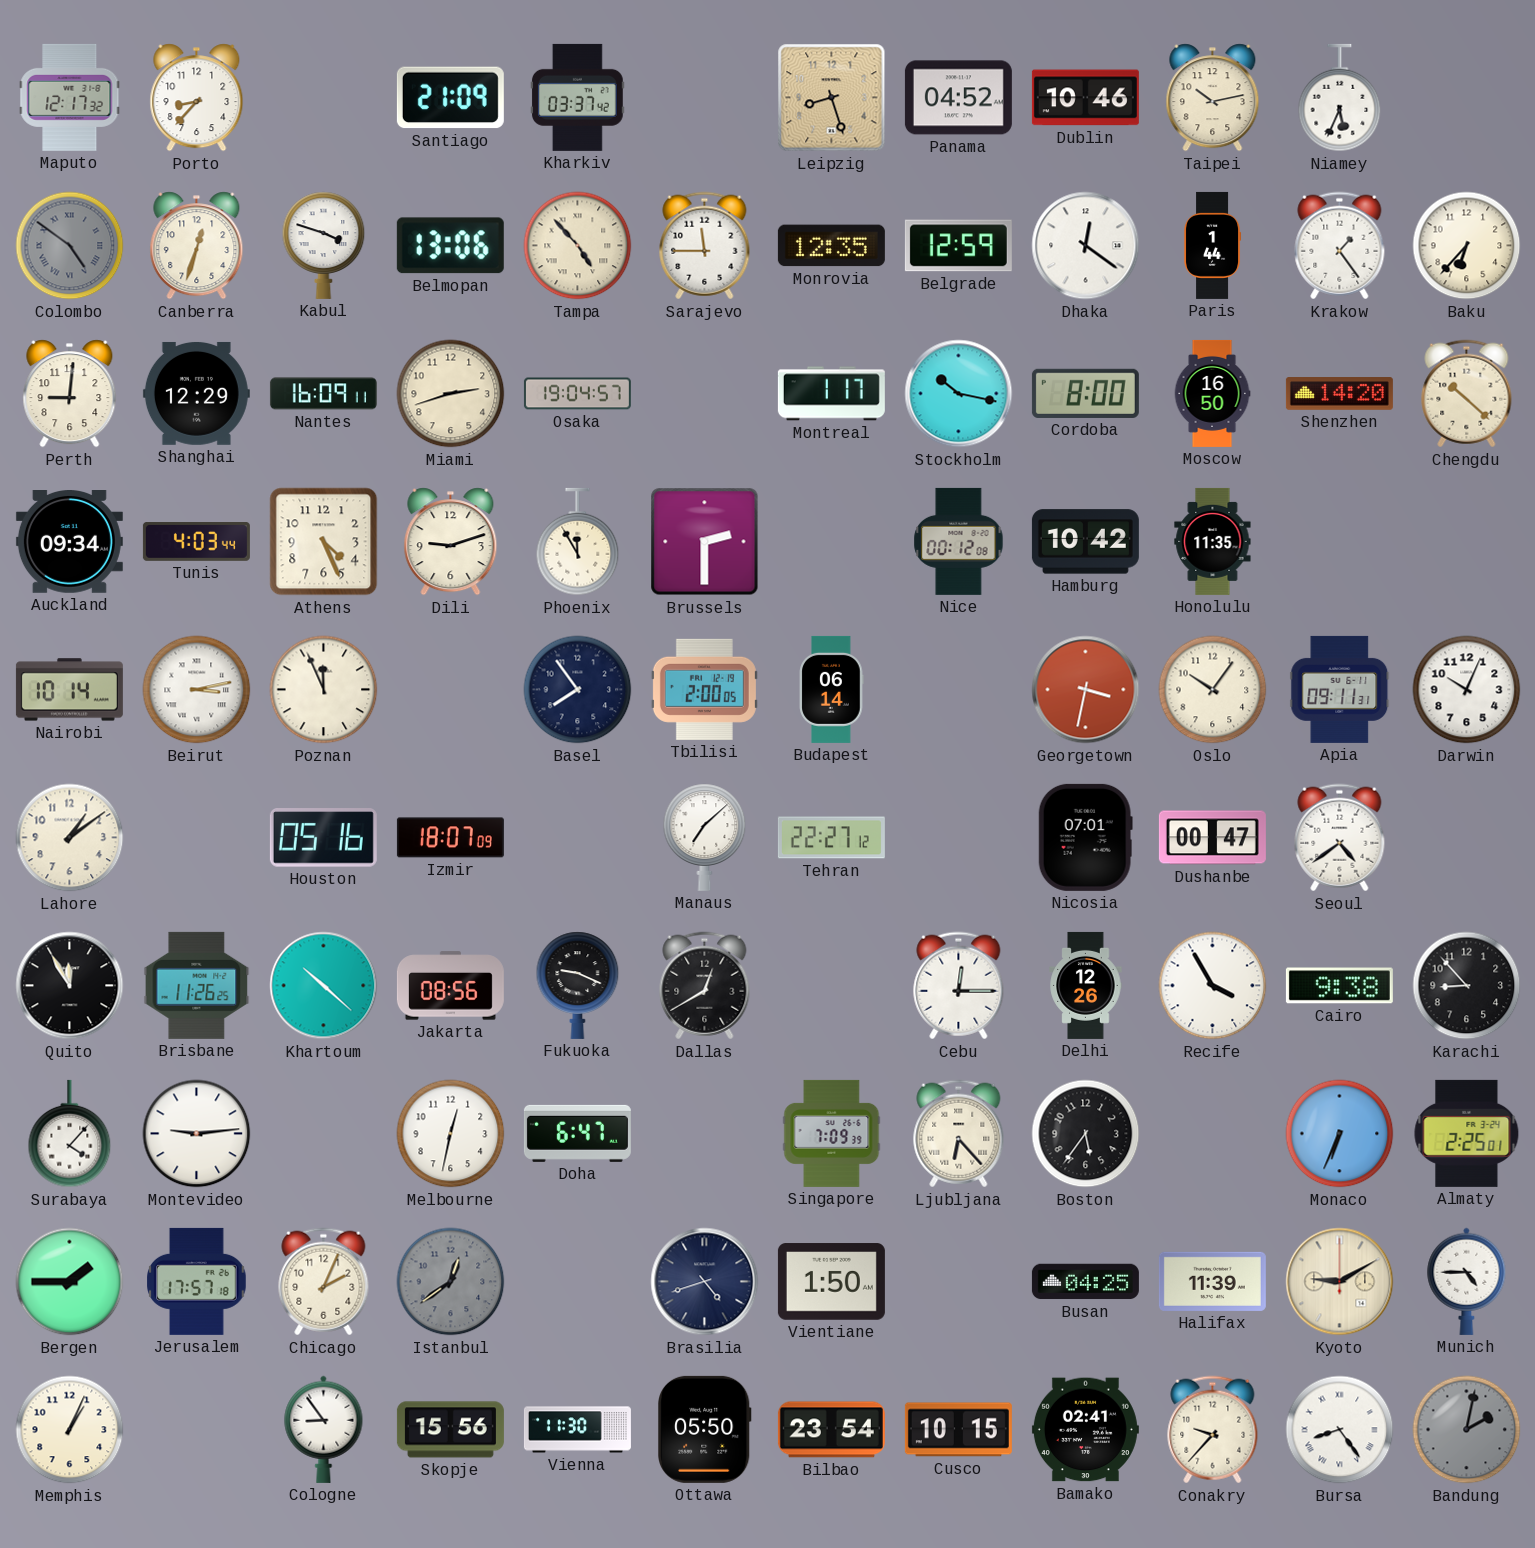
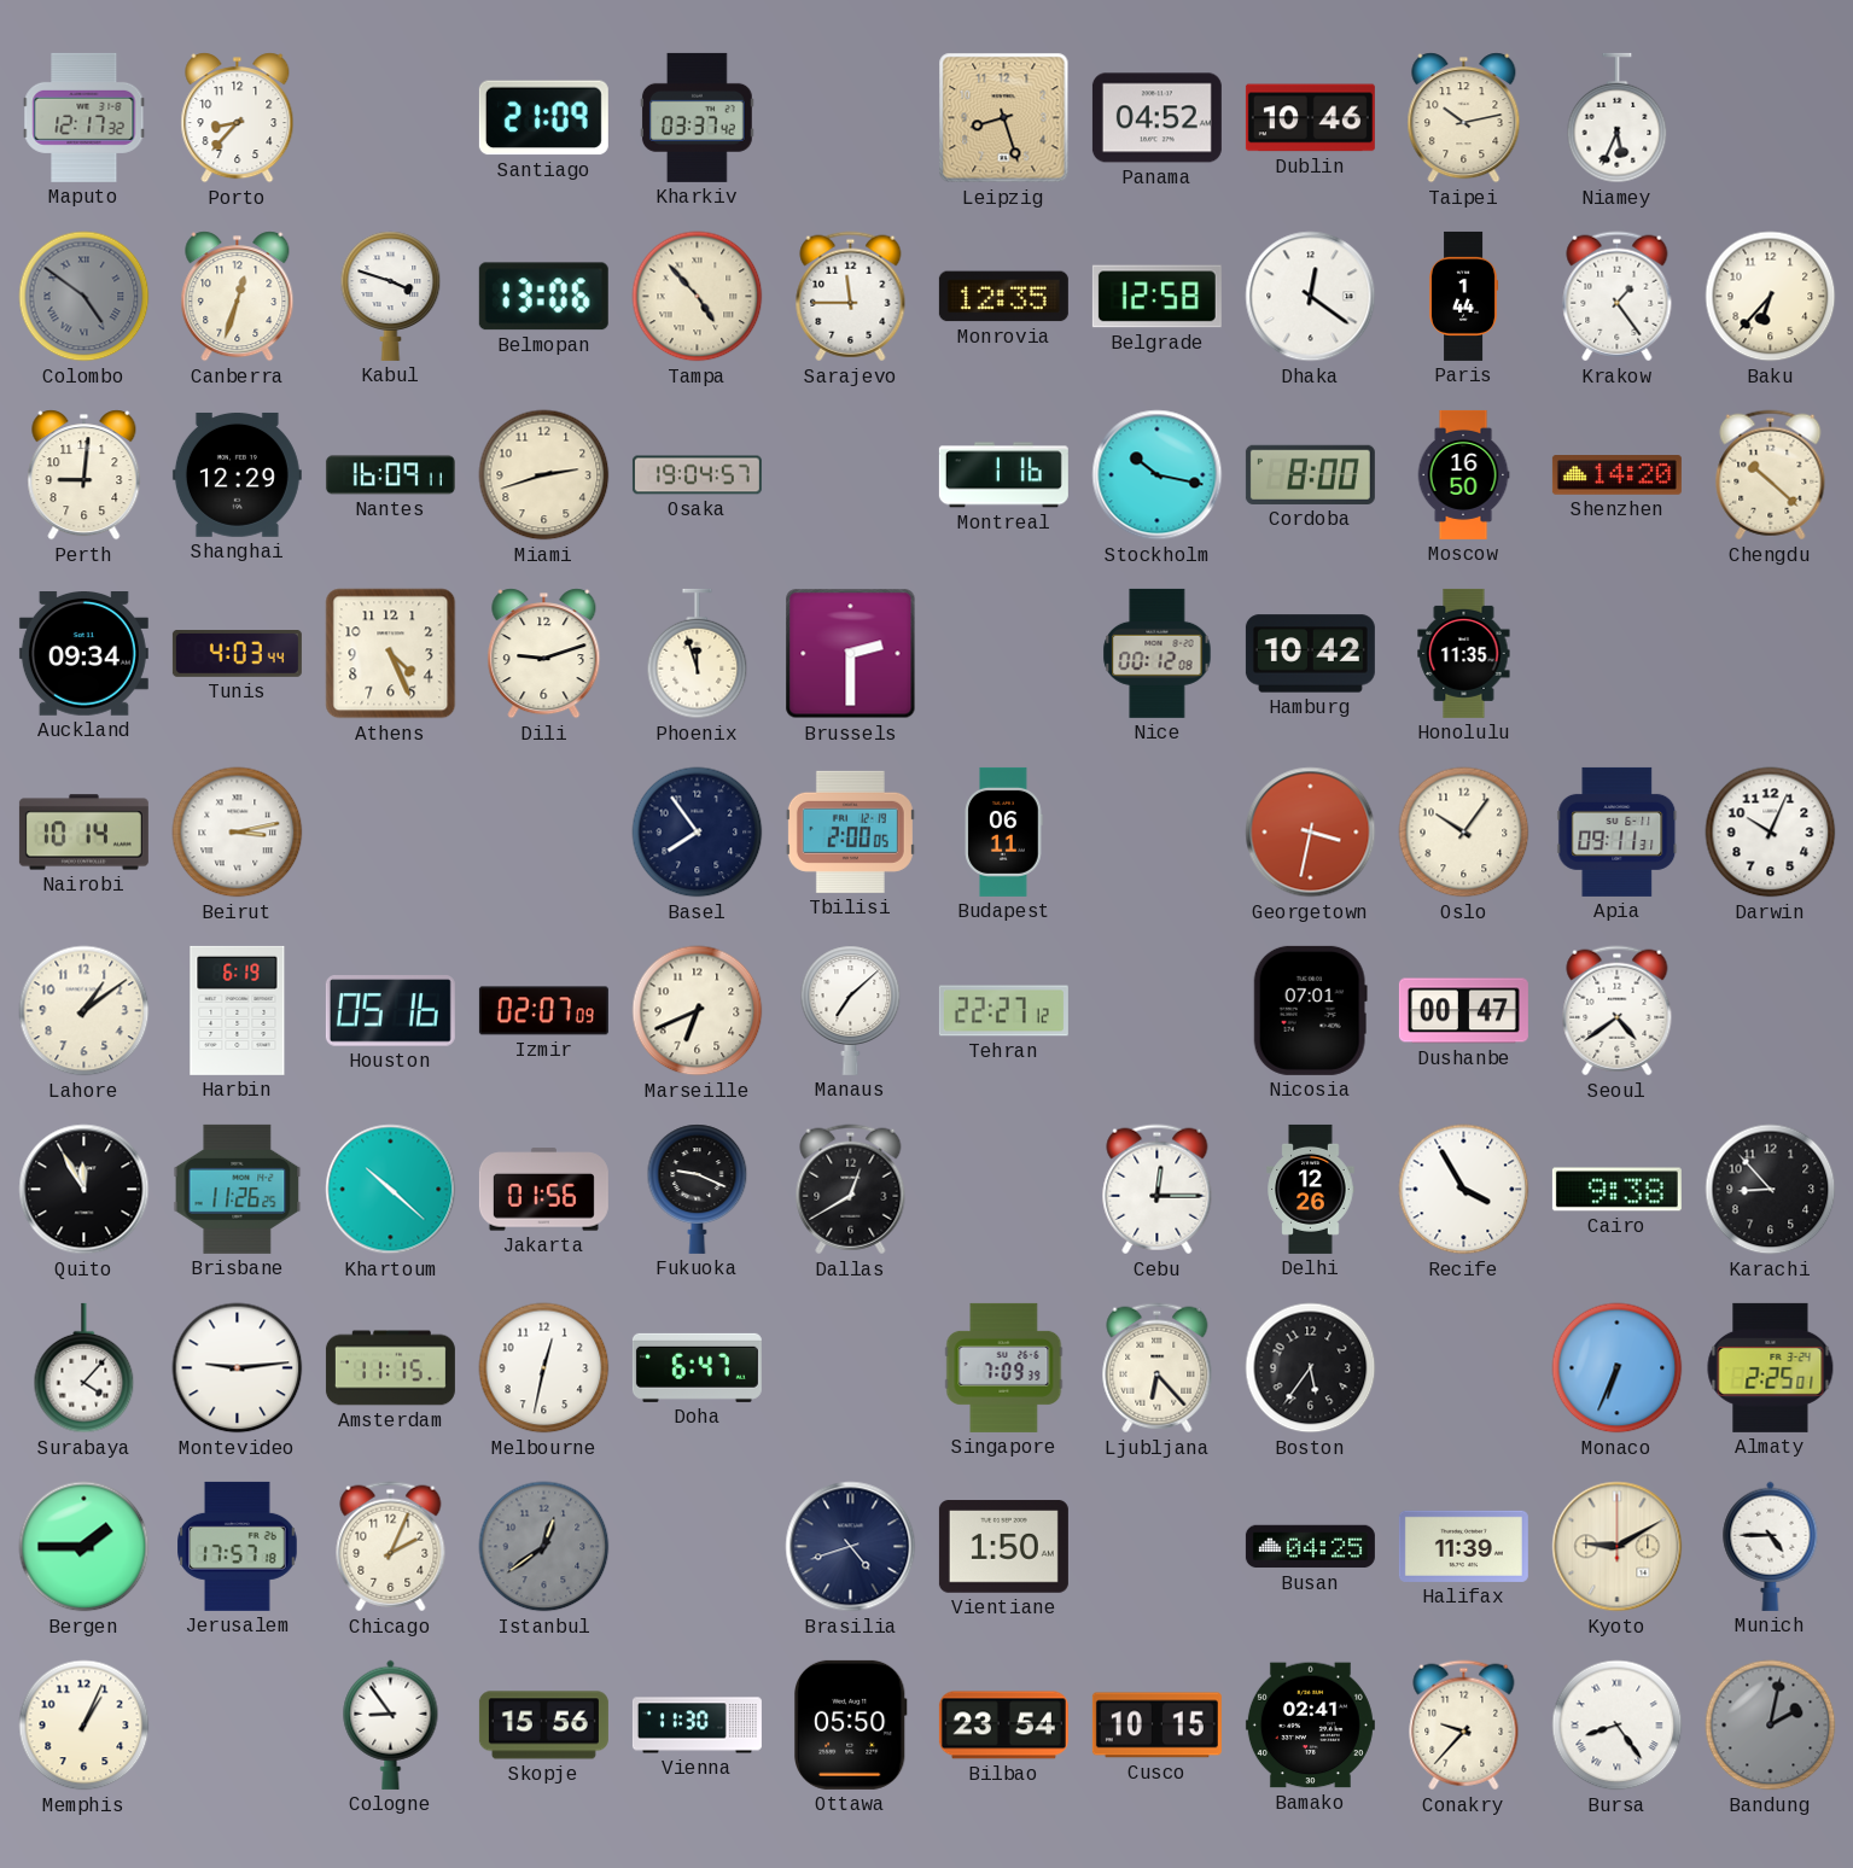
Belgrade: 12:59 -> 12:58 (1156, 297)
Montreal: 1:17 -> 1:16 (1003, 475)
Phoenix: 11:55 -> 11:57 (698, 654)
Poznan: 11:56 -> none (324, 690)
Budapest: 06:14 -> 06:11 (1004, 831)
Harbin: none -> 6:19 (238, 1010)
Izmir: 18:07 -> 02:07 (543, 1011)
Marseille: none -> 6:41 (698, 1011)
Jakarta: 08:56 -> 01:56 (543, 1190)
Amsterdam: none -> 11:15 (390, 1368)
